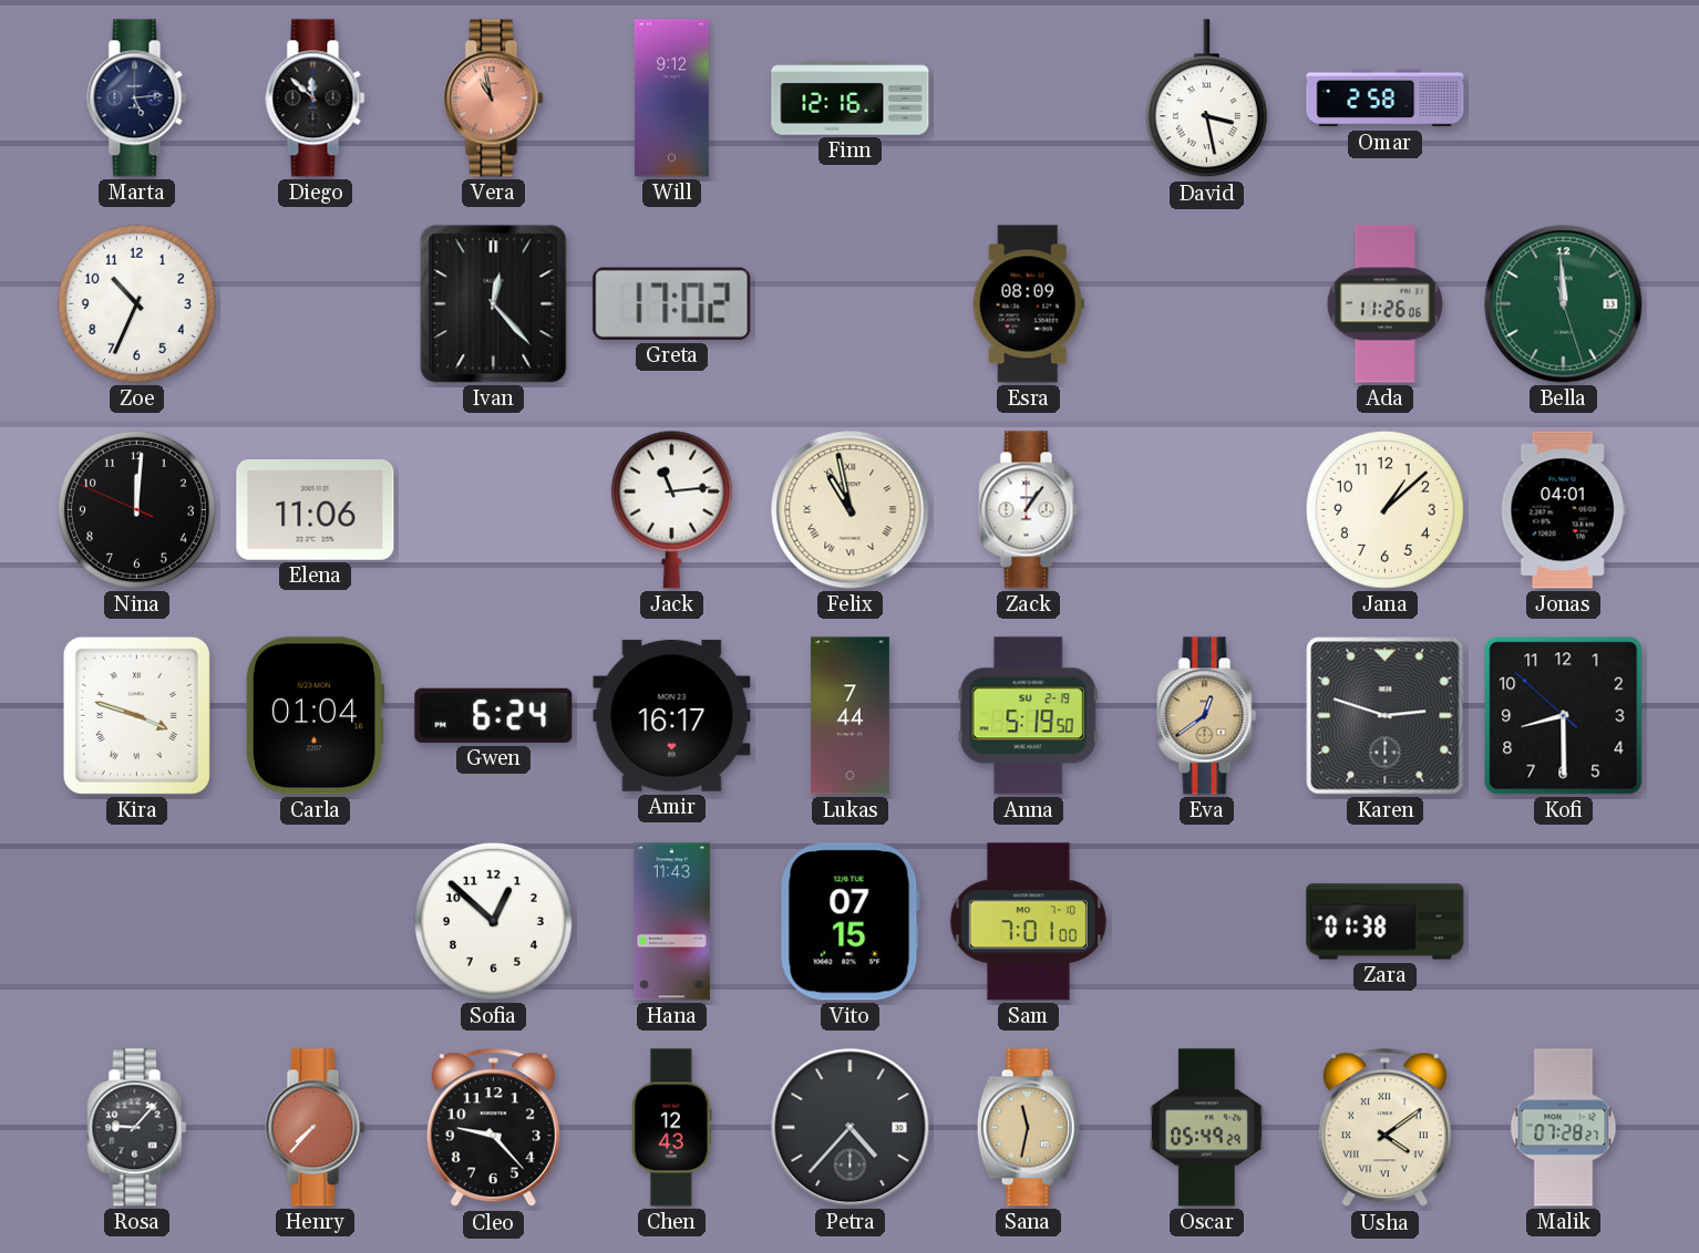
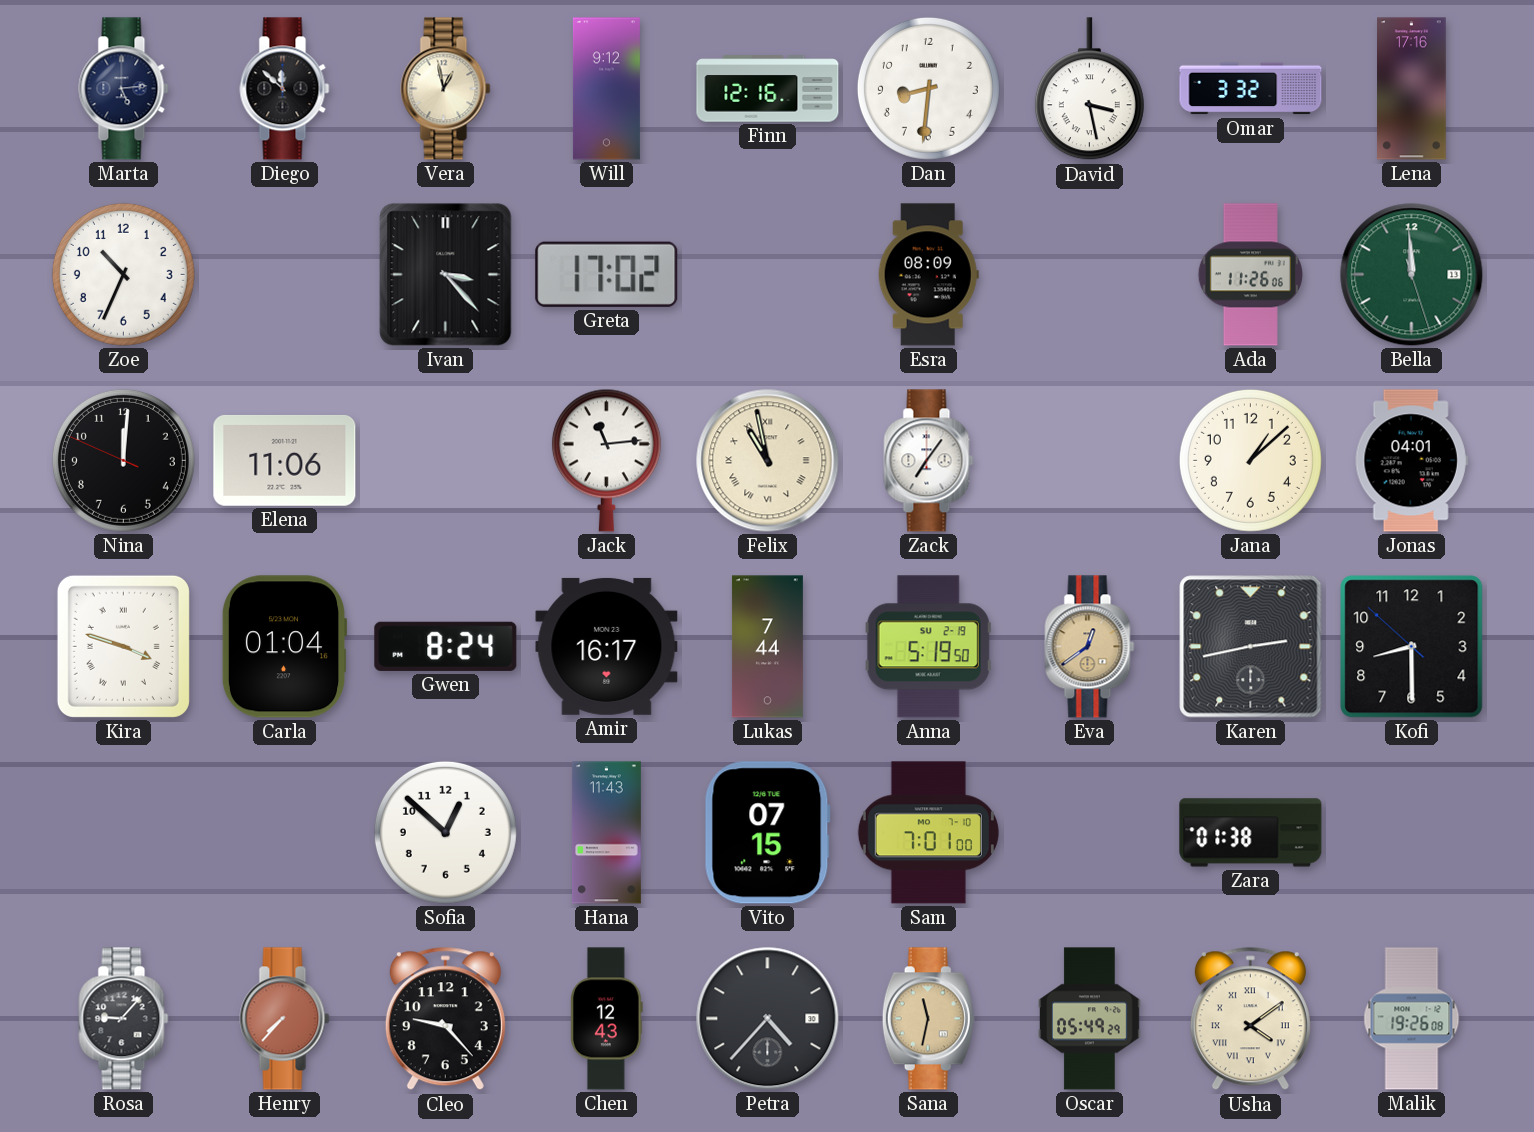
Vera: 10:58 -> 12:58 (446, 89)
Vera dial: salmon -> cream (446, 89)
Dan: none -> 8:31 (928, 88)
Omar: 2:58 -> 3:32 (1251, 89)
Lena: none -> 17:16 (1412, 89)
Ivan: 12:23 -> 3:23 (446, 275)
Zack: 1:06 -> 7:06 (929, 461)
Gwen: 6:24 -> 8:24 (446, 646)
Karen: 2:48 -> 2:43 (1251, 647)
Malik: 07:28 -> 19:26 (1412, 1019)
